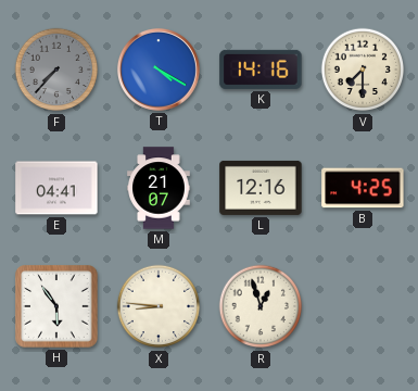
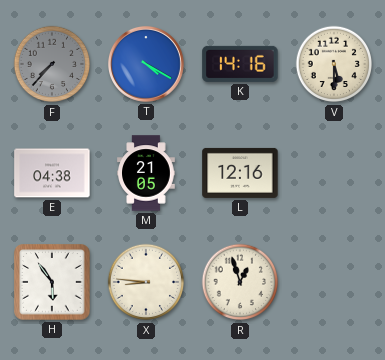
V: 7:30 -> 5:30 (334, 64)
E: 04:41 -> 04:38 (52, 173)
M: 21:07 -> 21:05 (146, 173)
B: 4:25 -> none (363, 188)
